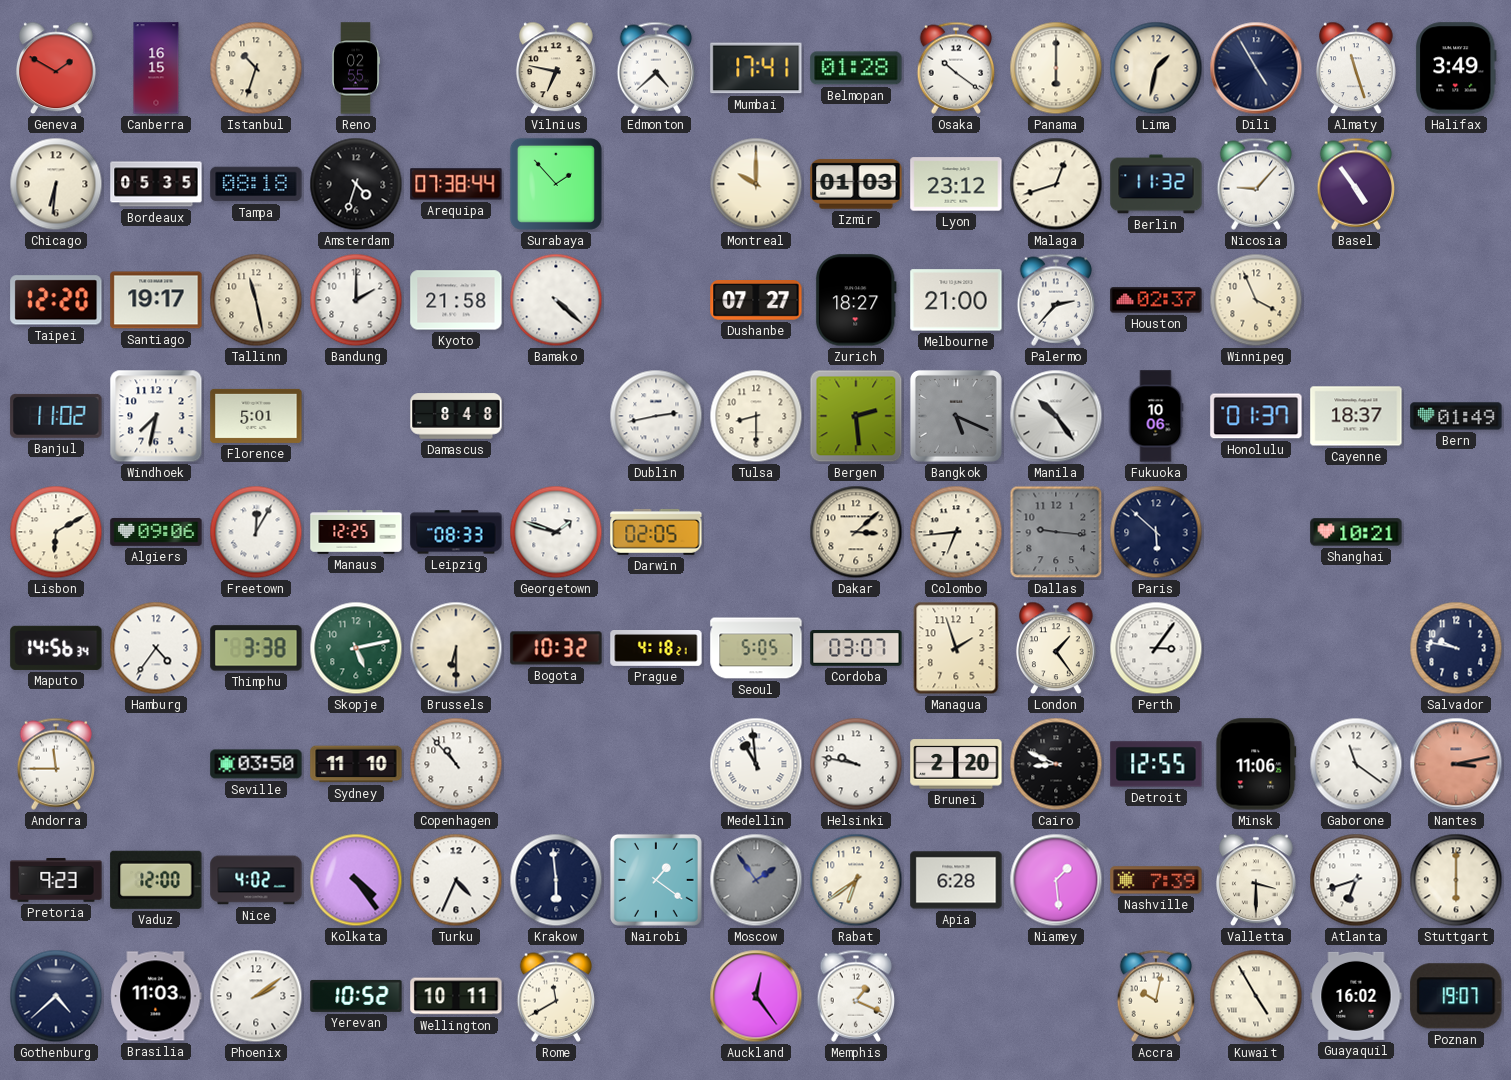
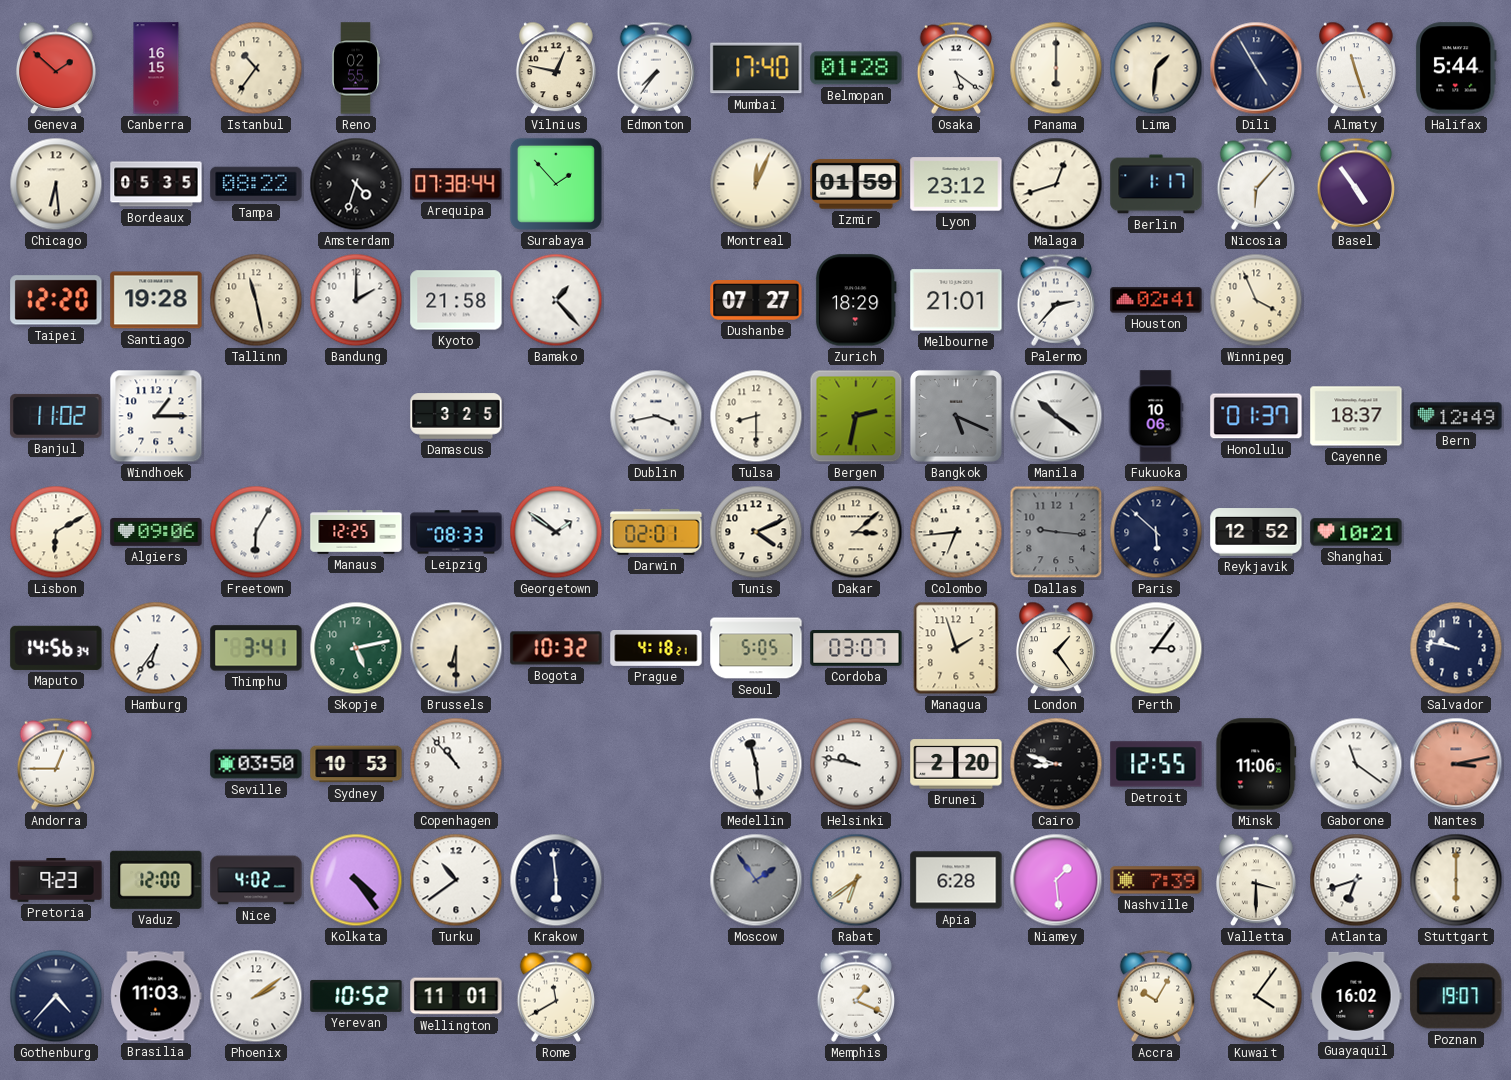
Geneva: 1:50 -> 1:52 (56, 68)
Istanbul: 10:33 -> 10:36 (256, 68)
Vilnius: 6:47 -> 12:47 (556, 68)
Edmonton: 4:38 -> 7:36 (656, 68)
Mumbai: 17:41 -> 17:40 (756, 68)
Osaka: 10:21 -> 5:21 (956, 68)
Lima: 1:32 -> 1:31 (1156, 68)
Halifax: 3:49 -> 5:44 (1456, 68)
Chicago: 6:31 -> 6:29 (56, 184)
Tampa: 08:18 -> 08:22 (256, 184)
Montreal: 10:00 -> 12:04 (756, 184)
Izmir: 01:03 -> 01:59 (856, 184)
Berlin: 11:32 -> 1:17 (1156, 184)
Nicosia: 9:07 -> 6:07 (1256, 184)
Santiago: 19:17 -> 19:28 (156, 300)
Bamako: 4:22 -> 1:23 (556, 300)
Zurich: 18:27 -> 18:29 (856, 300)
Melbourne: 21:00 -> 21:01 (956, 300)
Houston: 02:37 -> 02:41 (1156, 300)
Windhoek: 7:32 -> 1:15 (156, 416)
Florence: 5:01 -> none (256, 416)
Damascus: 8:48 -> 3:25 (456, 416)
Dublin: 2:43 -> 3:43 (656, 416)
Bergen: 2:29 -> 2:32 (856, 416)
Manila: 10:24 -> 10:21 (1056, 416)
Bern: 01:49 -> 12:49 (1456, 416)
Freetown: 12:05 -> 6:05 (256, 532)
Georgetown: 1:48 -> 1:51 (556, 532)
Darwin: 02:05 -> 02:01 (656, 532)
Tunis: none -> 4:11 (756, 532)
Reykjavik: none -> 12:52 (1256, 532)
Hamburg: 4:36 -> 6:36 (156, 648)
Thimphu: 3:38 -> 3:41 (256, 648)
Andorra: 11:45 -> 12:45 (56, 764)
Sydney: 11:10 -> 10:53 (356, 764)
Medellin: 10:59 -> 11:29 (756, 764)
Cairo: 8:49 -> 8:48 (1056, 764)
Turku: 4:34 -> 10:39 (456, 880)
Nairobi: 1:21 -> none (656, 880)
Gothenburg: 4:38 -> 4:37 (56, 996)
Wellington: 10:11 -> 11:01 (456, 996)
Auckland: 12:24 -> none (756, 996)
Accra: 10:02 -> 10:05 (1156, 996)
Kuwait: 4:55 -> 4:06 (1256, 996)
